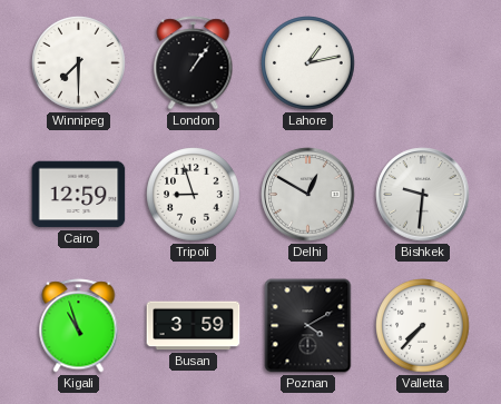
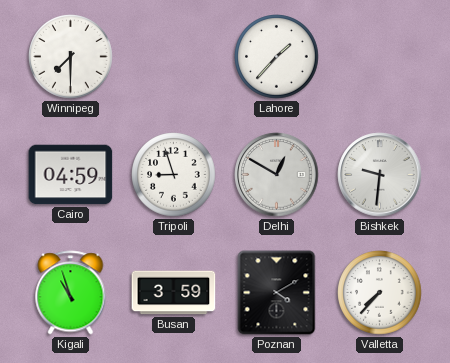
London: 1:06 -> none (194, 63)
Lahore: 1:13 -> 1:37 (277, 57)
Cairo: 12:59 -> 04:59 (71, 175)
